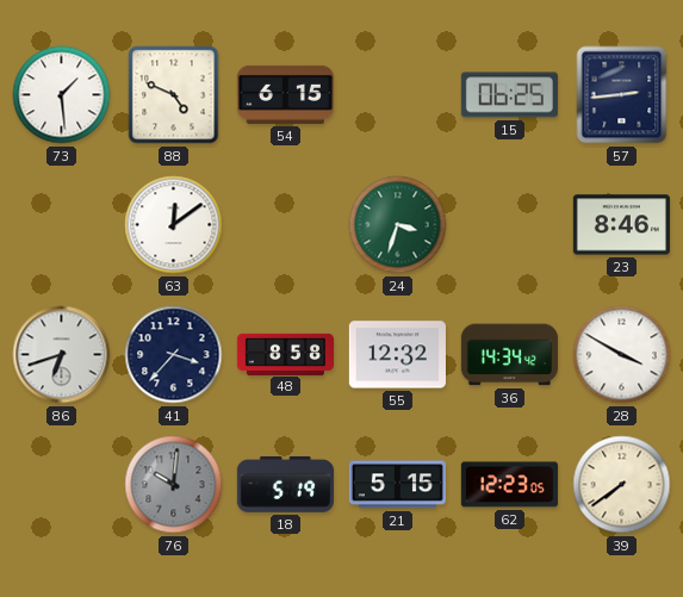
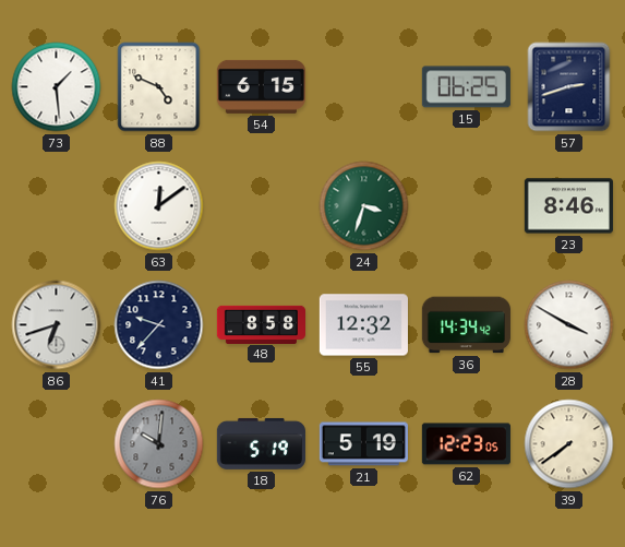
57: 2:44 -> 2:42 (569, 87)
41: 3:37 -> 9:37 (159, 325)
21: 5:15 -> 5:19 (363, 444)
